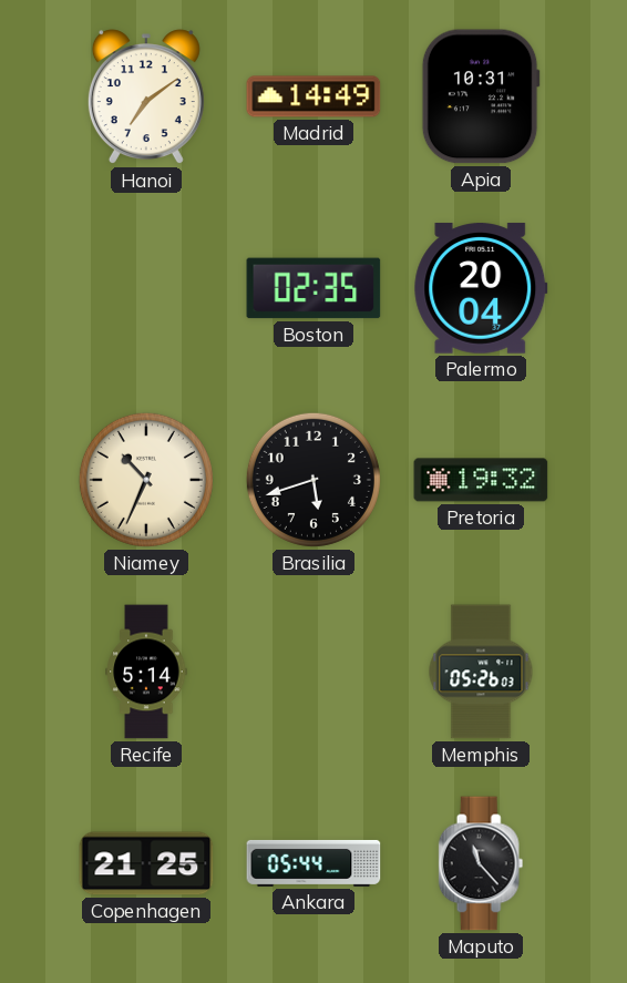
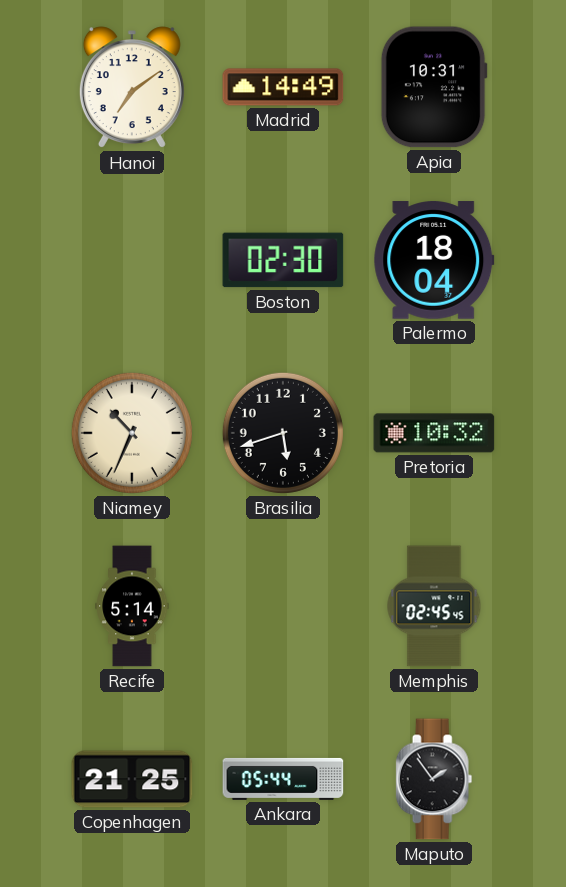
Boston: 02:35 -> 02:30 (283, 260)
Palermo: 20:04 -> 18:04 (434, 260)
Pretoria: 19:32 -> 10:32 (434, 433)
Memphis: 05:26 -> 02:45 (434, 606)
Maputo: 11:23 -> 1:54 (434, 779)
